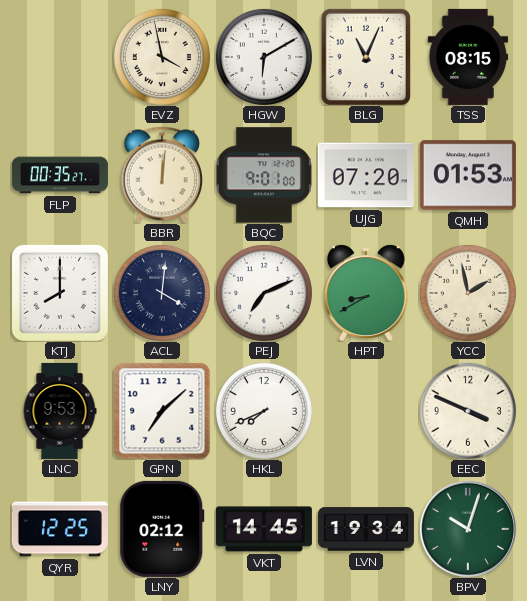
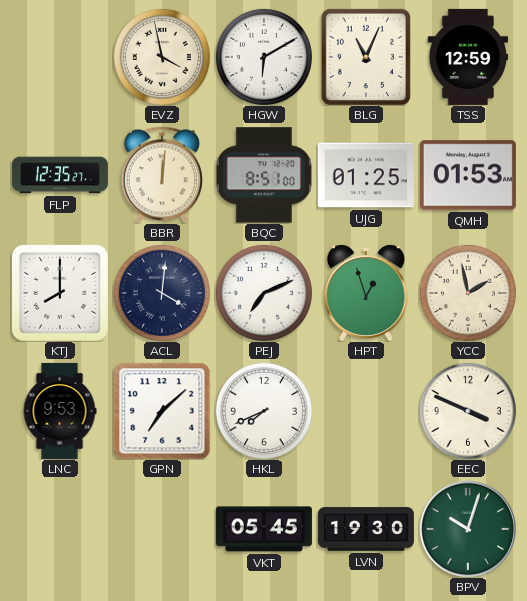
TSS: 08:15 -> 12:59 (468, 57)
FLP: 00:35 -> 12:35 (60, 175)
BQC: 9:01 -> 8:51 (264, 175)
UJG: 07:20 -> 01:25 (366, 175)
HPT: 8:40 -> 12:57 (366, 293)
QYR: 12:25 -> none (60, 529)
LNY: 02:12 -> none (162, 529)
VKT: 14:45 -> 05:45 (264, 529)
LVN: 19:34 -> 19:30 (366, 529)
